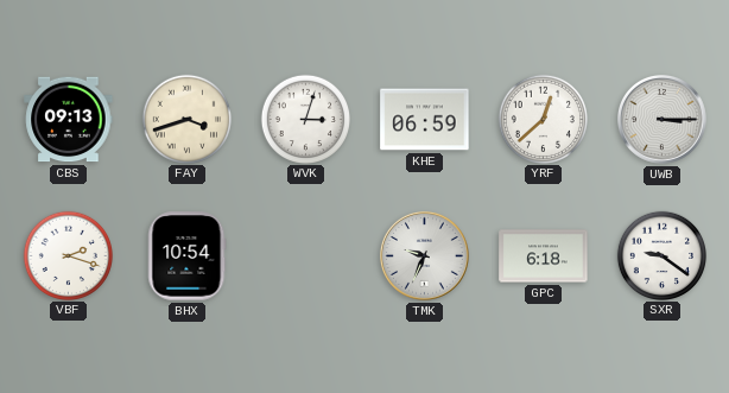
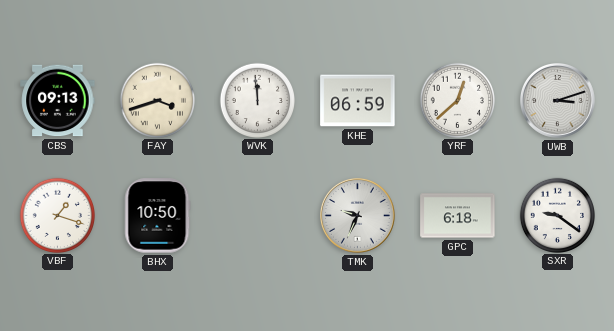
WVK: 3:03 -> 11:59 (257, 100)
UWB: 3:15 -> 3:12 (558, 101)
VBF: 2:18 -> 1:18 (57, 215)
BHX: 10:54 -> 10:50 (158, 216)
